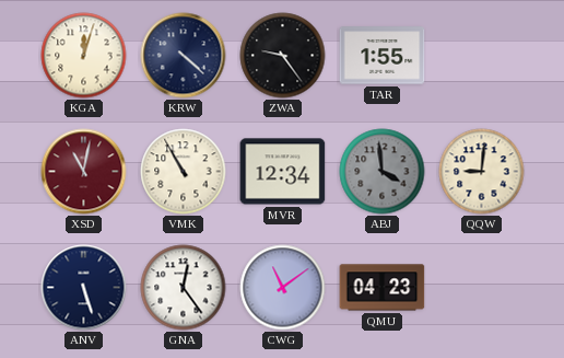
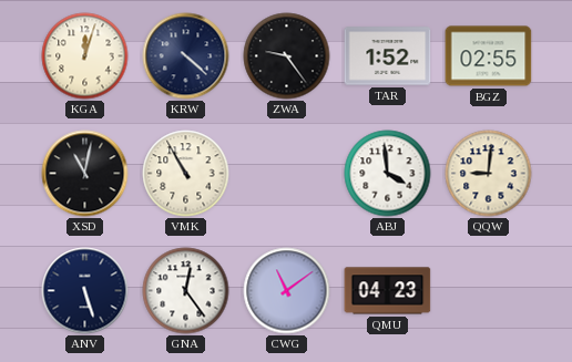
TAR: 1:55 -> 1:52 (388, 56)
BGZ: none -> 02:55 (489, 56)
XSD dial: burgundy -> black (85, 174)
MVR: 12:34 -> none (283, 172)
ABJ dial: grey -> white (388, 174)
